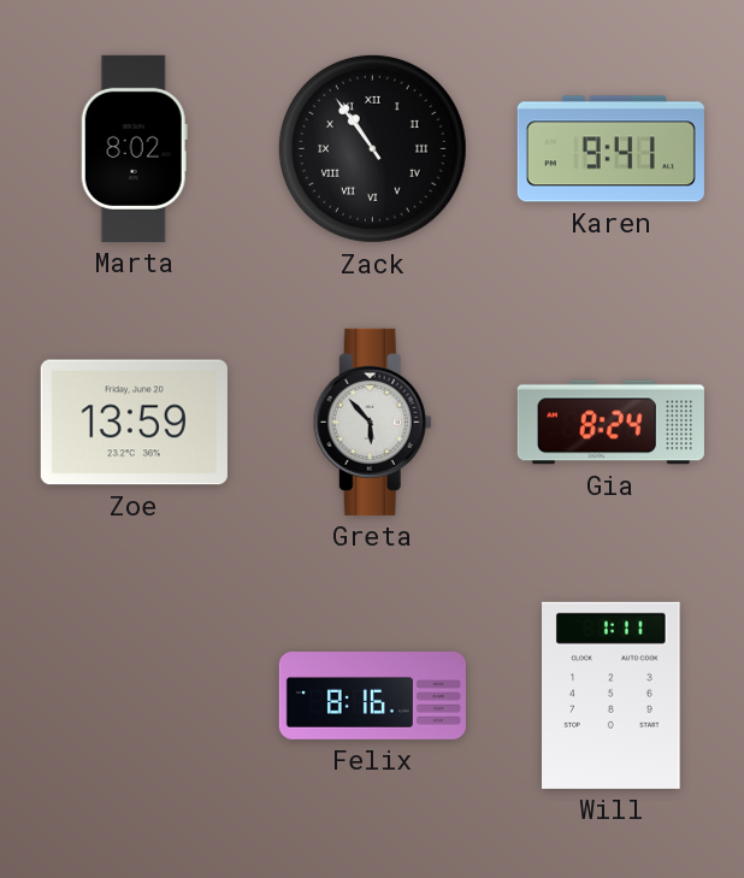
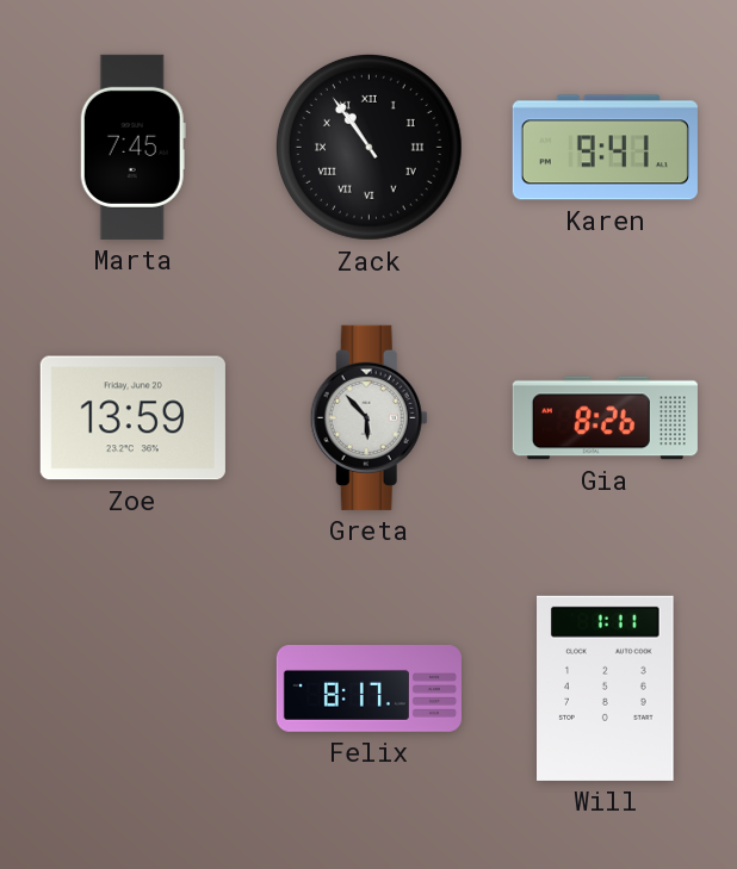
Marta: 8:02 -> 7:45 (132, 147)
Gia: 8:24 -> 8:26 (605, 418)
Felix: 8:16 -> 8:17 (368, 689)
